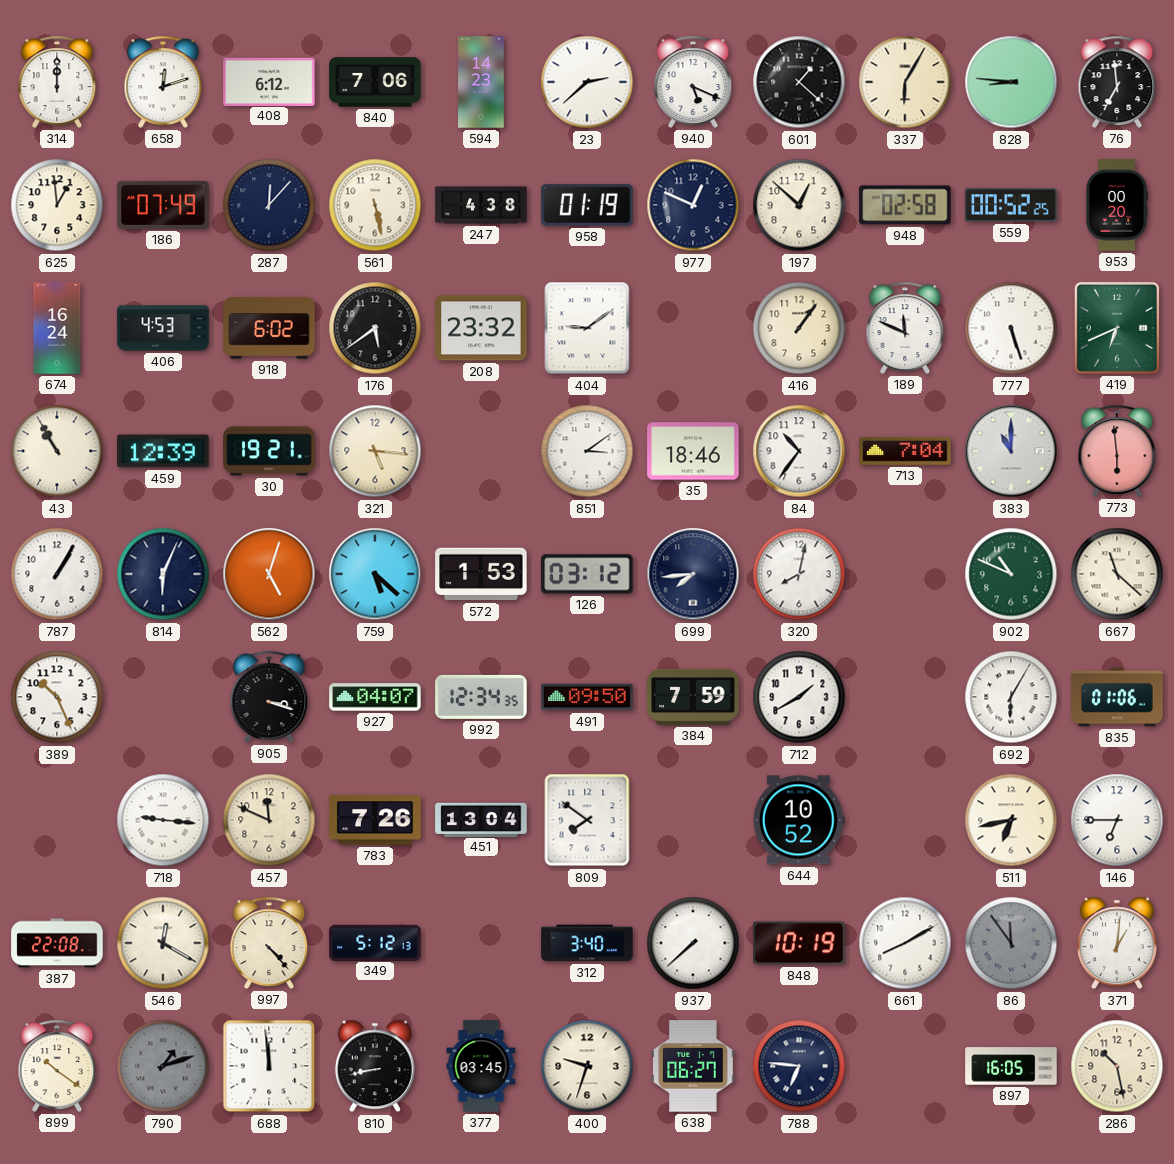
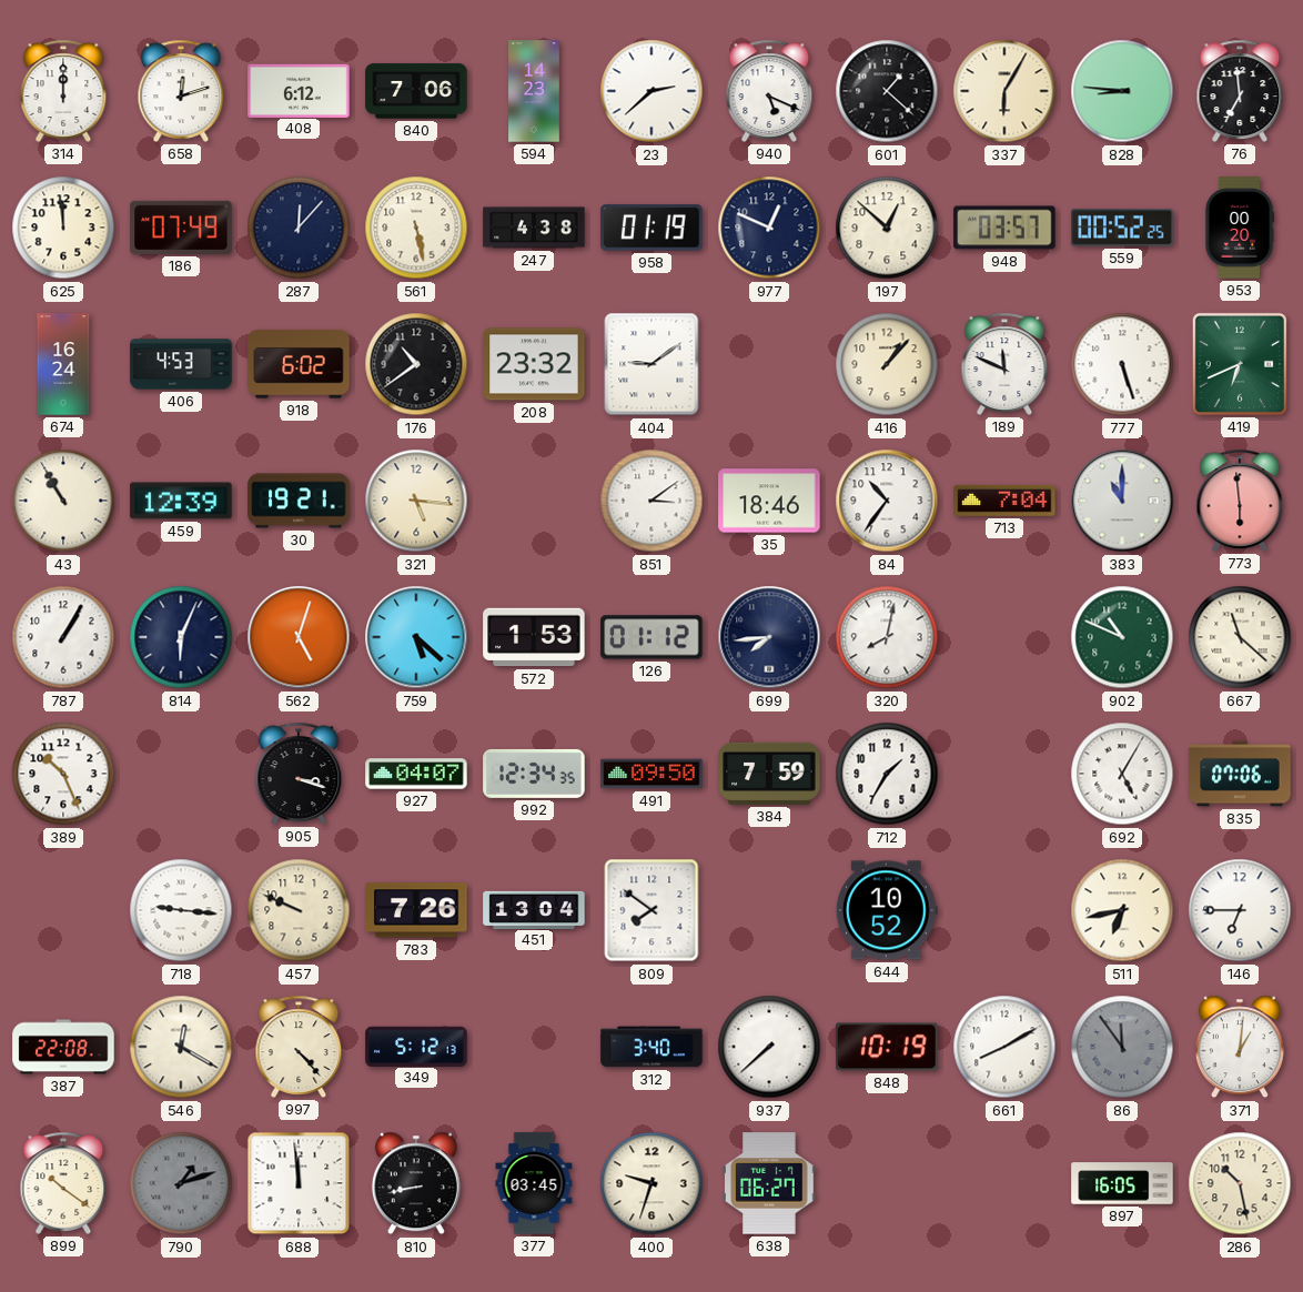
625: 12:59 -> 11:59 (63, 228)
948: 02:58 -> 03:57 (1004, 228)
176: 5:39 -> 10:39 (416, 364)
416: 1:06 -> 1:07 (887, 364)
126: 03:12 -> 01:12 (651, 637)
712: 1:40 -> 1:35 (887, 774)
692: 6:05 -> 5:05 (1122, 774)
835: 01:06 -> 07:06 (1240, 774)
457: 11:49 -> 9:49 (299, 910)
788: 6:46 -> none (799, 1066)
